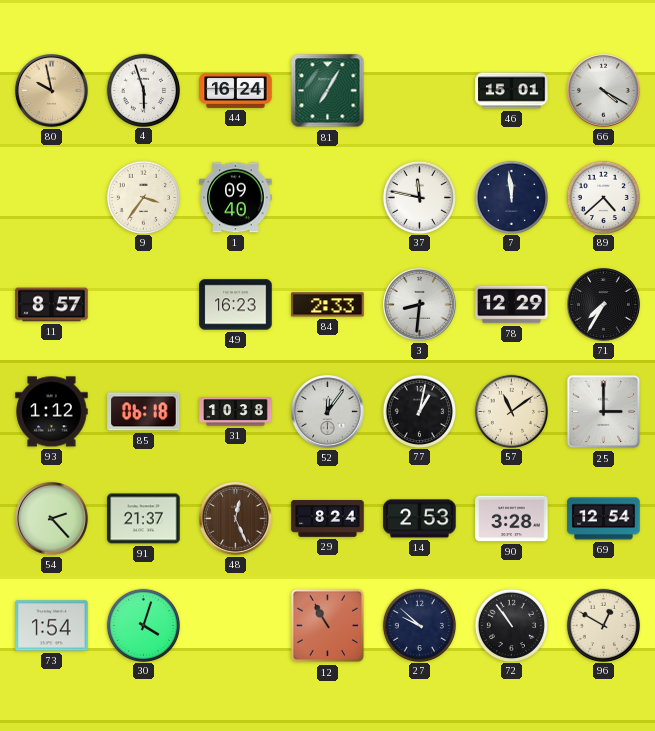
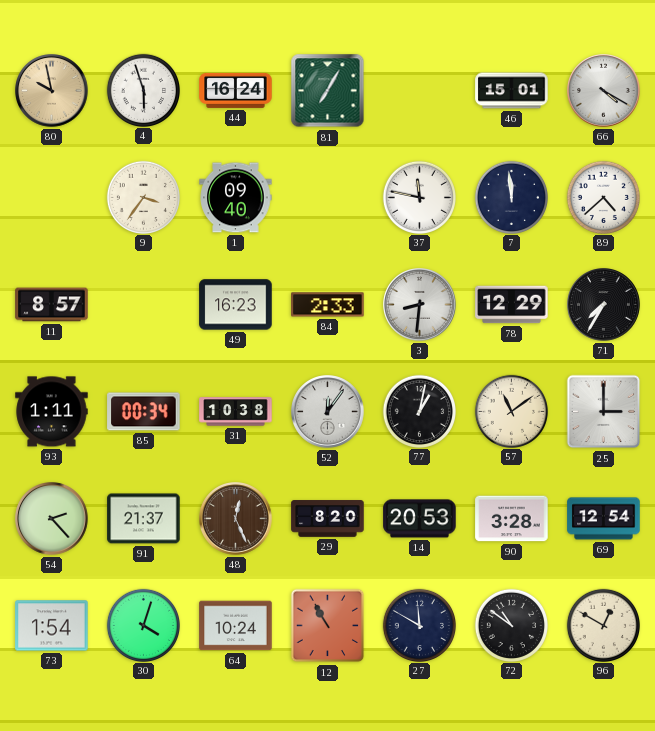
93: 1:12 -> 1:11 (52, 412)
85: 06:18 -> 00:34 (144, 412)
29: 8:24 -> 8:20 (328, 519)
14: 2:53 -> 20:53 (420, 519)
64: none -> 10:24 (236, 626)
27: 9:52 -> 11:50 (419, 625)
72: 10:54 -> 10:51 (511, 625)
